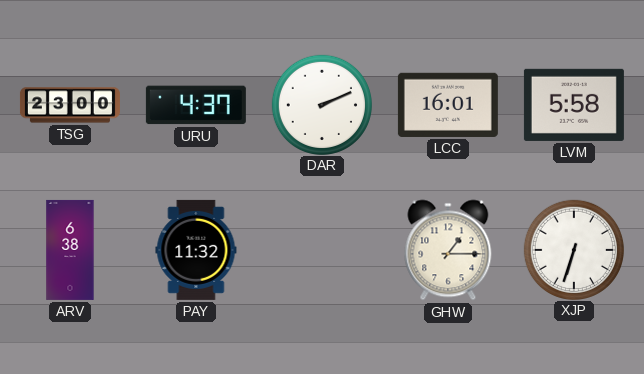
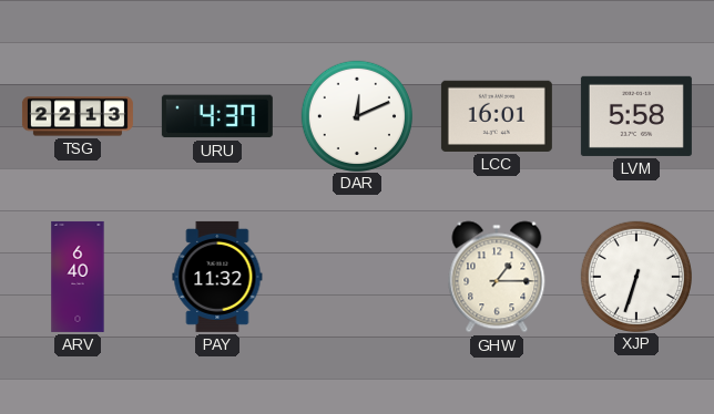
TSG: 23:00 -> 22:13 (78, 116)
DAR: 2:11 -> 12:11 (356, 115)
ARV: 6:38 -> 6:40 (78, 277)
